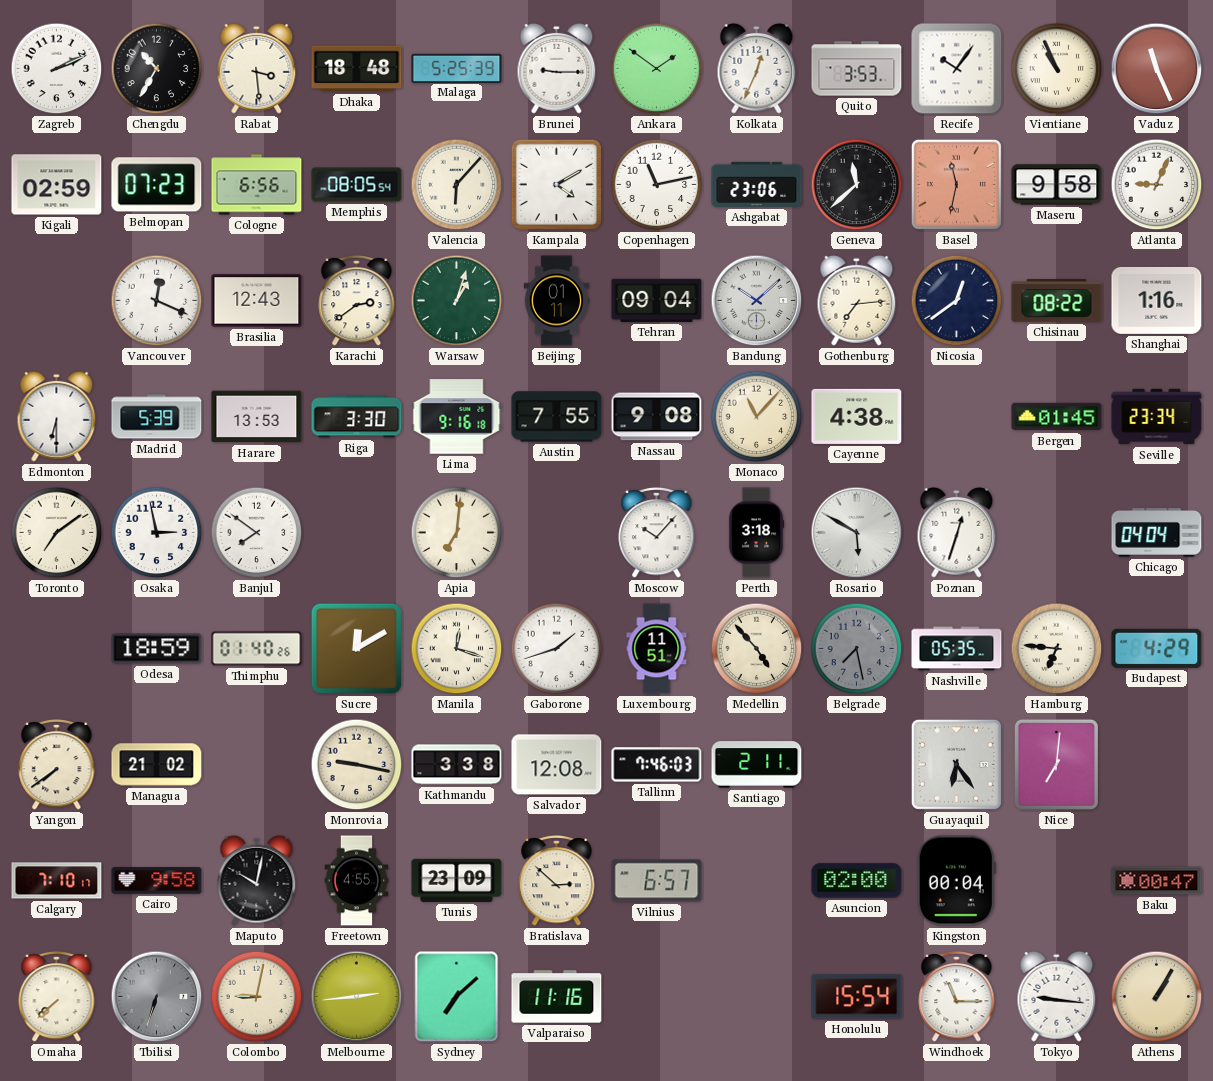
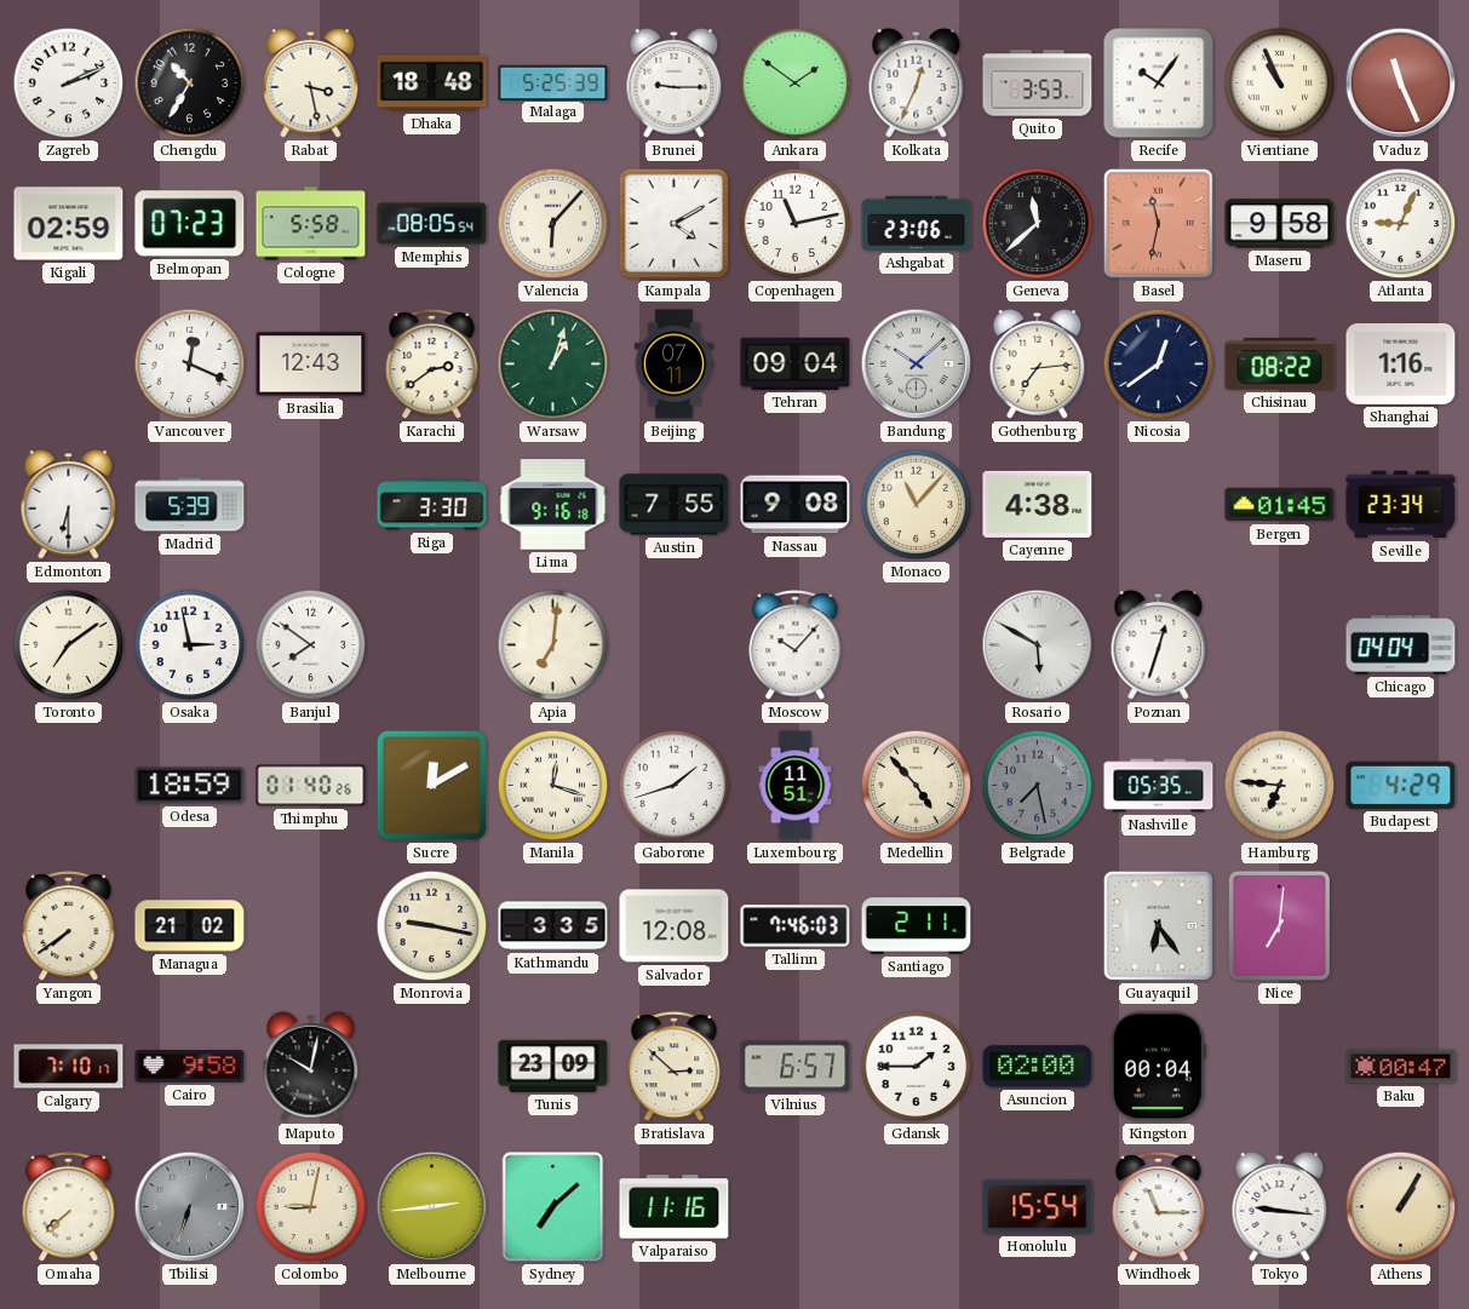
Rabat: 3:29 -> 3:28 (311, 82)
Cologne: 6:56 -> 5:58 (311, 224)
Beijing: 01:11 -> 07:11 (675, 364)
Harare: 13:53 -> none (257, 417)
Perth: 3:18 -> none (756, 533)
Kathmandu: 3:38 -> 3:35 (553, 926)
Freetown: 4:55 -> none (357, 881)
Gdansk: none -> 1:45 (917, 1067)
